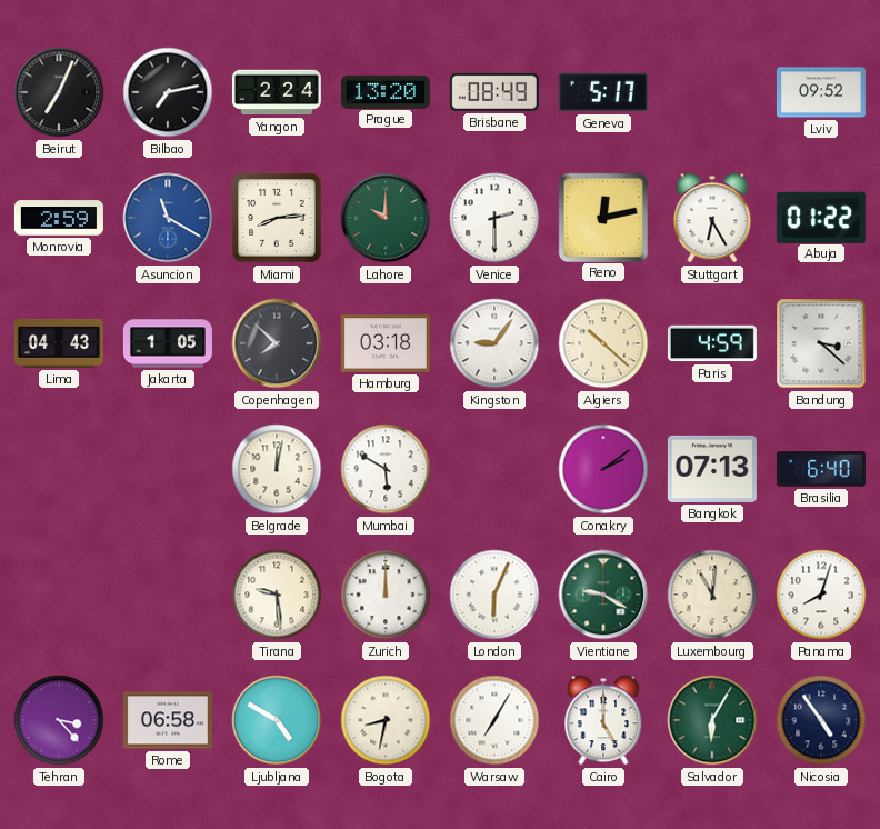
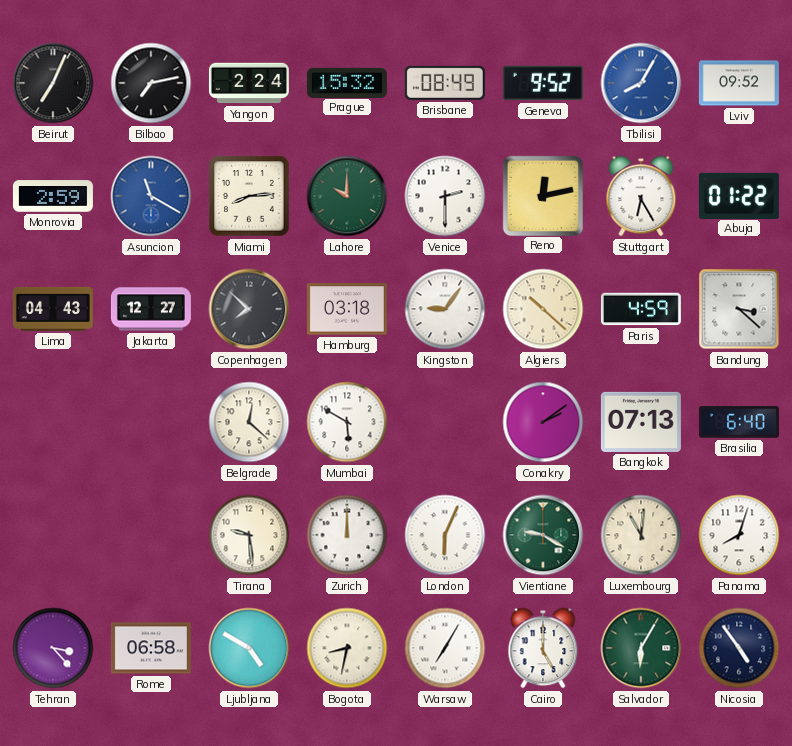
Prague: 13:20 -> 15:32 (347, 82)
Geneva: 5:17 -> 9:52 (543, 83)
Tbilisi: none -> 8:05 (641, 83)
Jakarta: 1:05 -> 12:27 (151, 309)
Belgrade: 12:02 -> 12:22 (249, 422)
